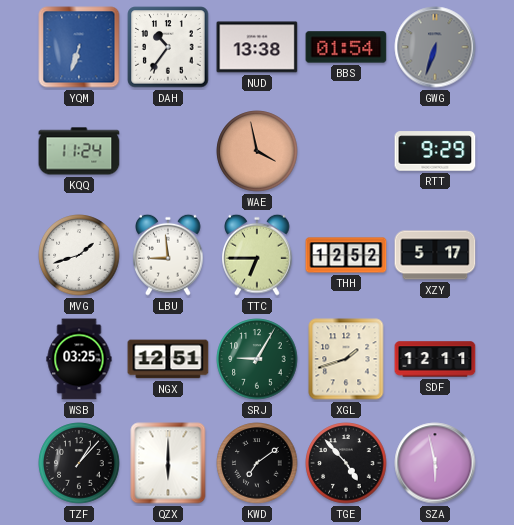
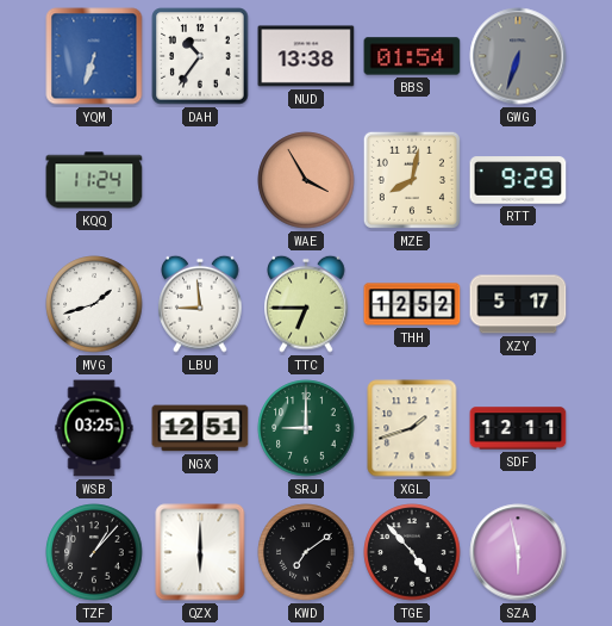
WAE: 3:58 -> 3:55 (306, 180)
MZE: none -> 8:02 (412, 180)
SRJ: 9:05 -> 9:00 (306, 428)
